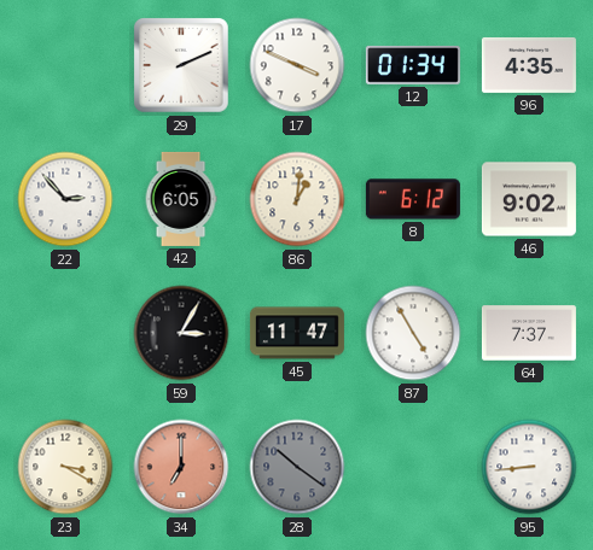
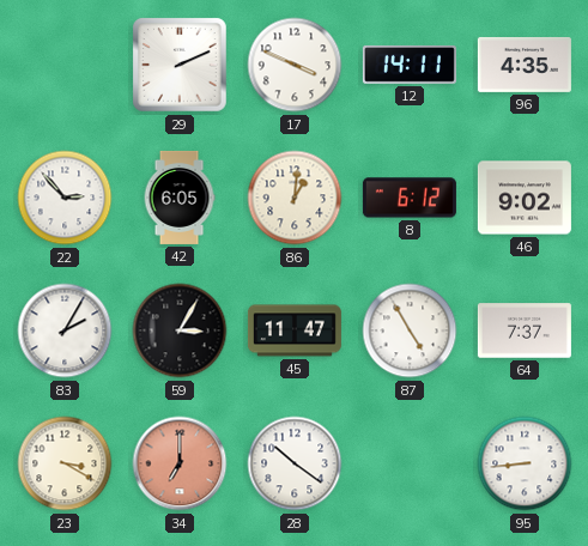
12: 01:34 -> 14:11 (410, 65)
83: none -> 2:05 (65, 330)
28 dial: grey -> white (295, 463)
